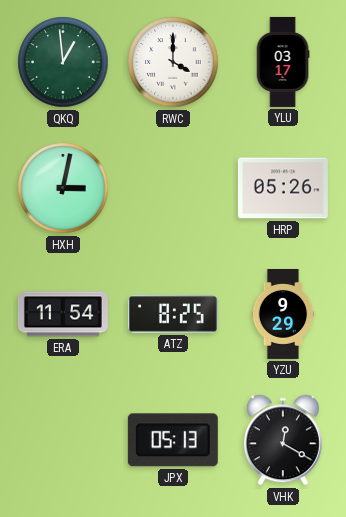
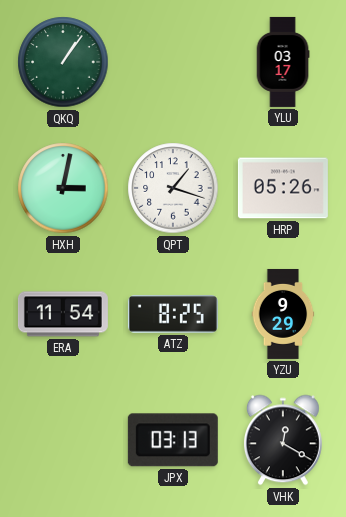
QKQ: 12:59 -> 1:06 (63, 62)
RWC: 4:00 -> none (173, 62)
QPT: none -> 1:18 (173, 188)
JPX: 05:13 -> 03:13 (173, 440)
